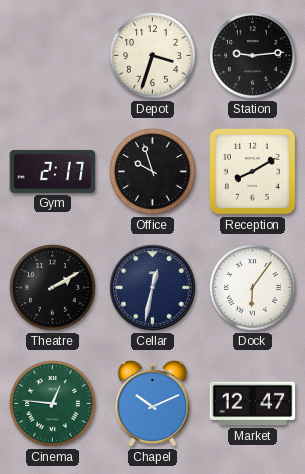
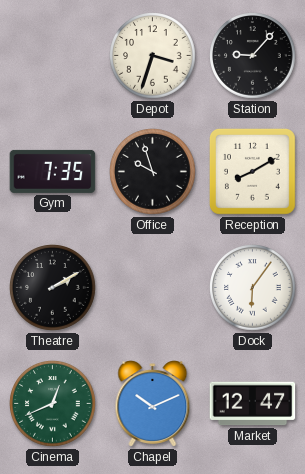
Station: 9:14 -> 9:07 (253, 56)
Gym: 2:17 -> 7:35 (53, 171)
Cellar: 12:32 -> none (153, 288)
Cinema: 12:46 -> 12:41 (53, 404)
